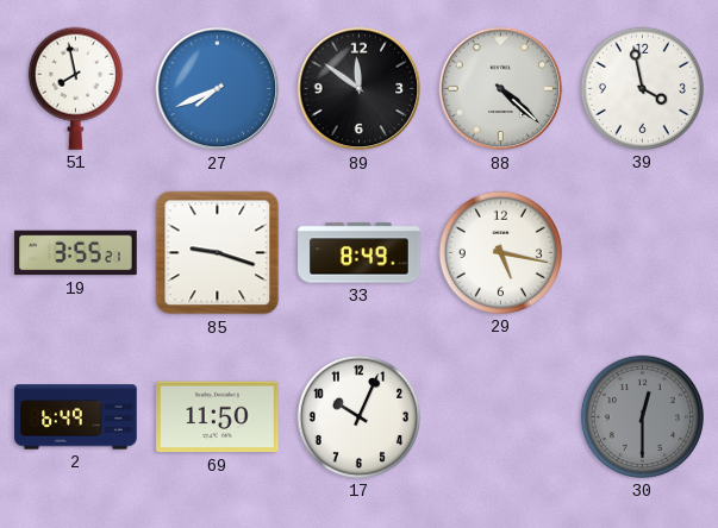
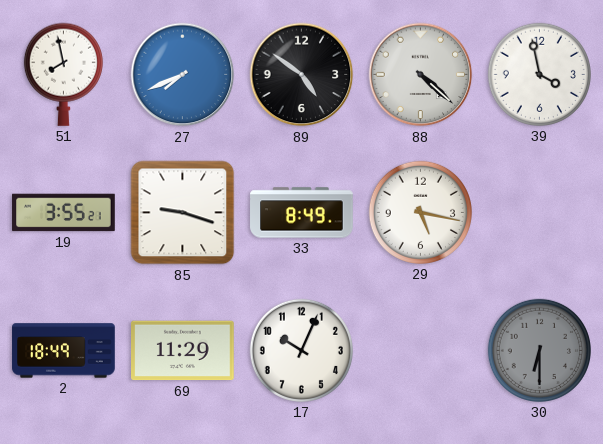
89: 11:51 -> 4:51 (302, 75)
2: 6:49 -> 18:49 (64, 351)
69: 11:50 -> 11:29 (183, 351)
30: 12:30 -> 6:30 (539, 350)
